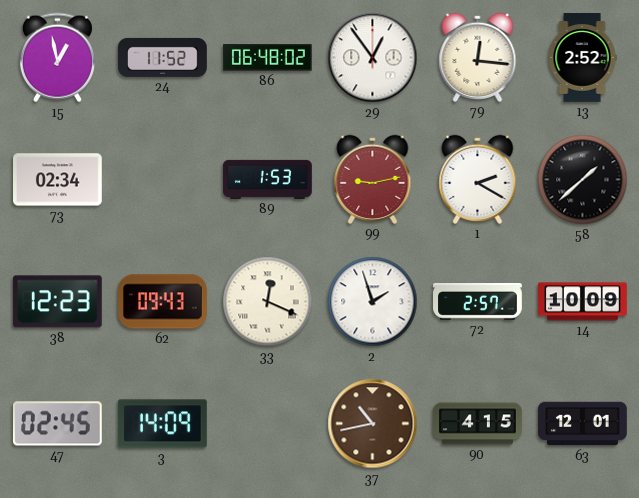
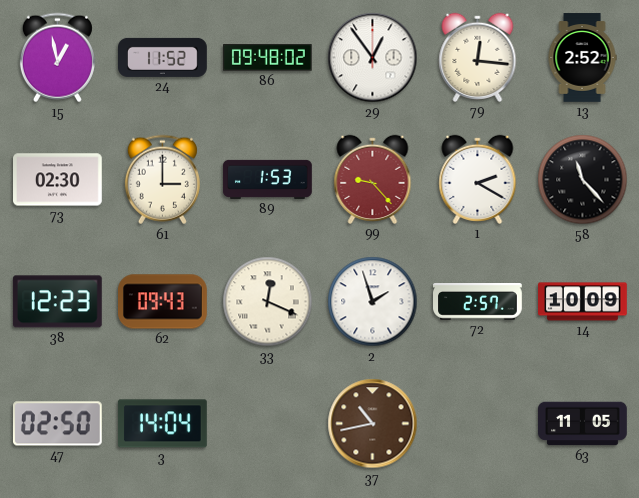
86: 06:48 -> 09:48 (268, 58)
73: 02:34 -> 02:30 (58, 180)
61: none -> 3:00 (162, 180)
99: 9:13 -> 9:23 (373, 179)
58: 1:38 -> 11:23 (583, 180)
47: 02:45 -> 02:50 (57, 424)
3: 14:09 -> 14:04 (162, 424)
90: 4:15 -> none (478, 424)
63: 12:01 -> 11:05 (583, 424)
